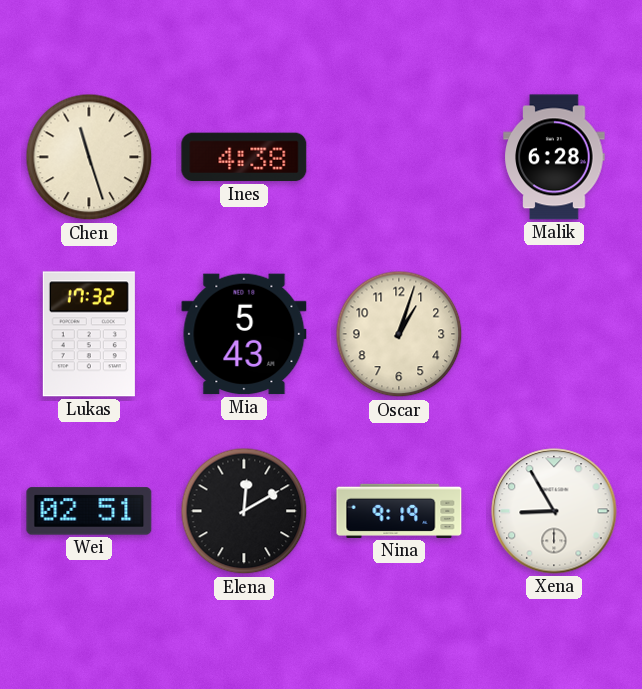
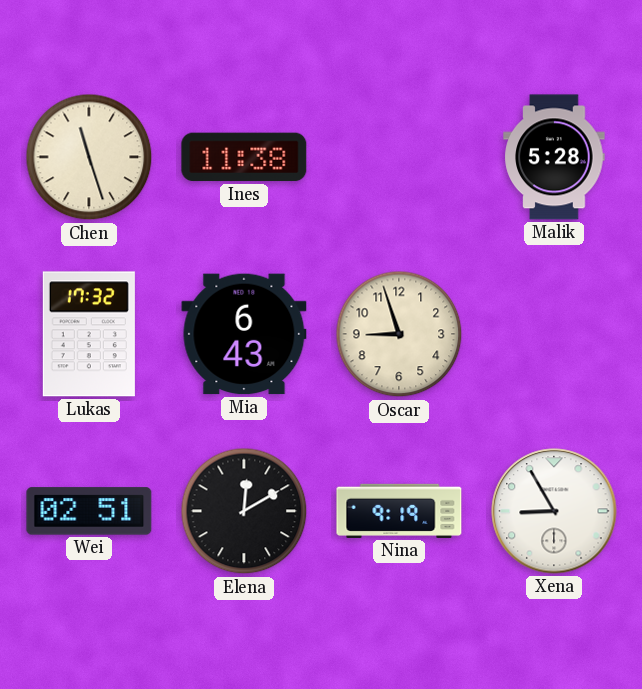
Ines: 4:38 -> 11:38 (244, 157)
Malik: 6:28 -> 5:28 (554, 157)
Mia: 5:43 -> 6:43 (244, 334)
Oscar: 1:03 -> 8:57 (399, 334)
